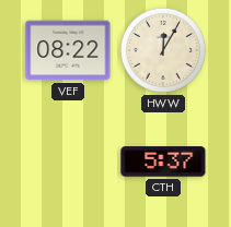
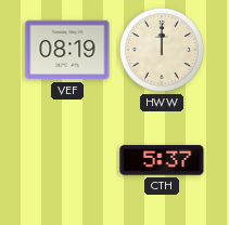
VEF: 08:22 -> 08:19 (67, 50)
HWW: 12:05 -> 12:00 (162, 50)
